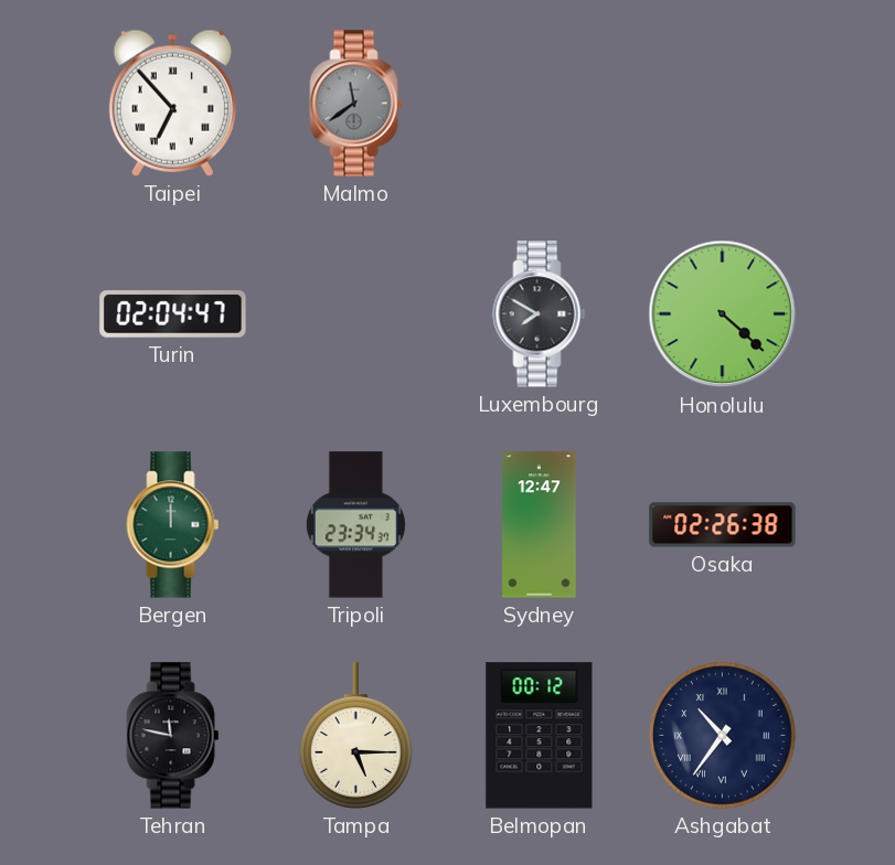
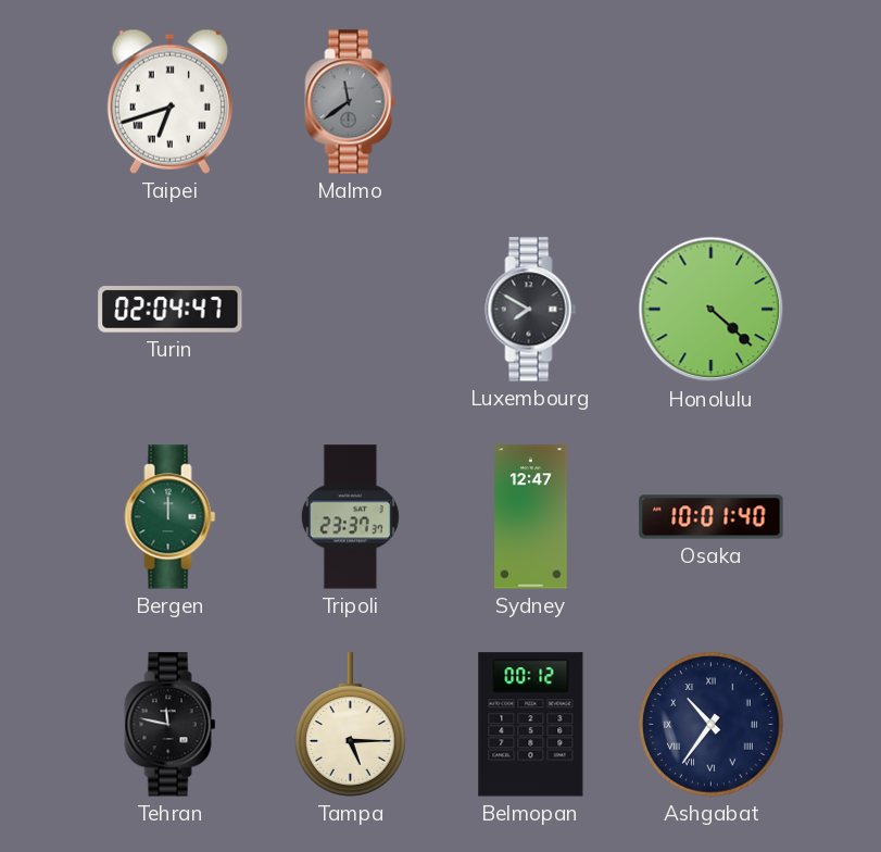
Taipei: 6:53 -> 6:42 (169, 101)
Tripoli: 23:34 -> 23:37 (350, 517)
Osaka: 02:26 -> 10:01 (712, 517)
